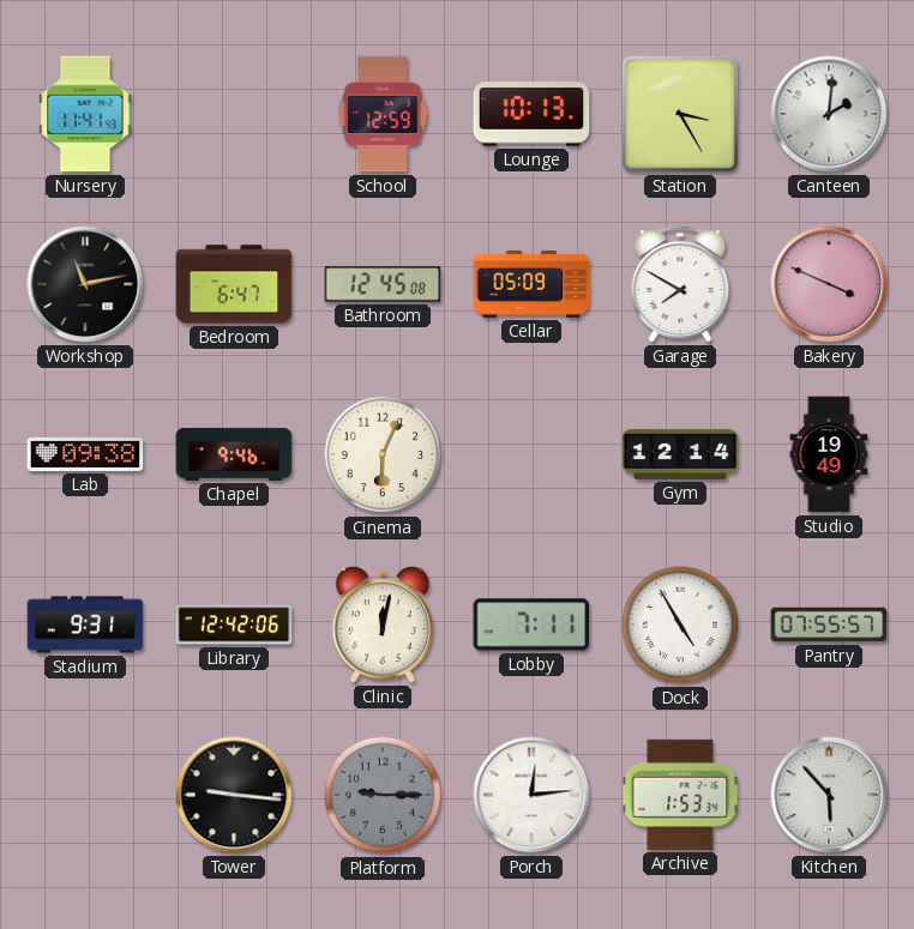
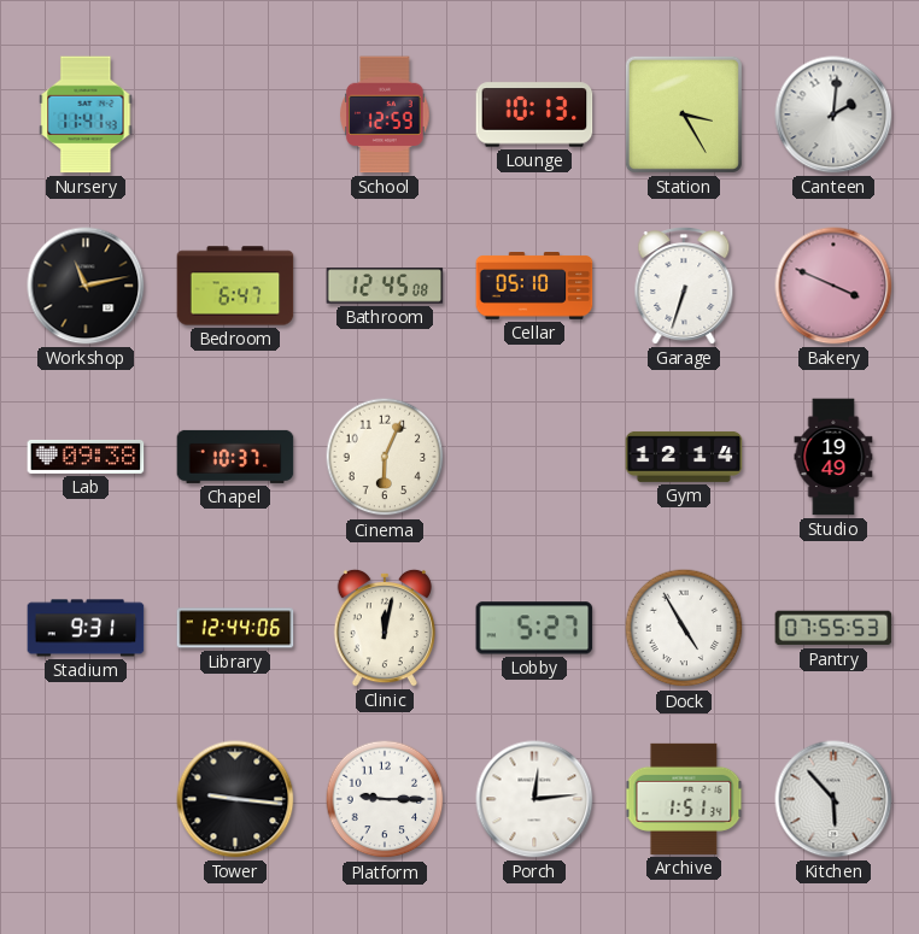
Cellar: 05:09 -> 05:10 (534, 287)
Garage: 7:50 -> 6:33 (684, 286)
Chapel: 9:46 -> 10:37 (235, 457)
Library: 12:42 -> 12:44 (235, 628)
Lobby: 7:11 -> 5:27 (534, 628)
Pantry: 07:55:57 -> 07:55:53 (833, 628)
Platform dial: grey -> white (385, 799)
Archive: 1:53 -> 1:51 (684, 799)
